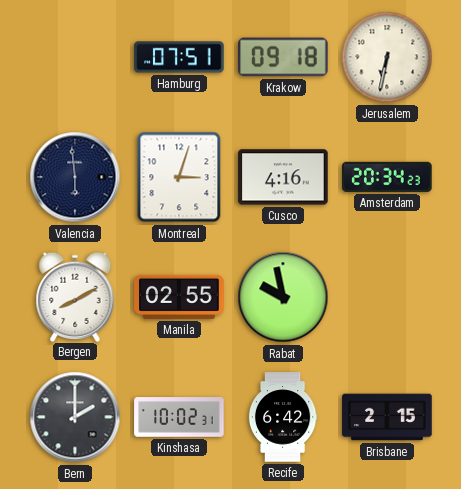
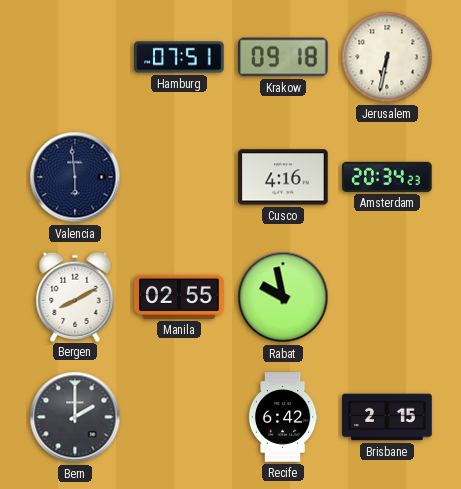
Montreal: 3:03 -> none (179, 177)
Kinshasa: 10:02 -> none (179, 417)
